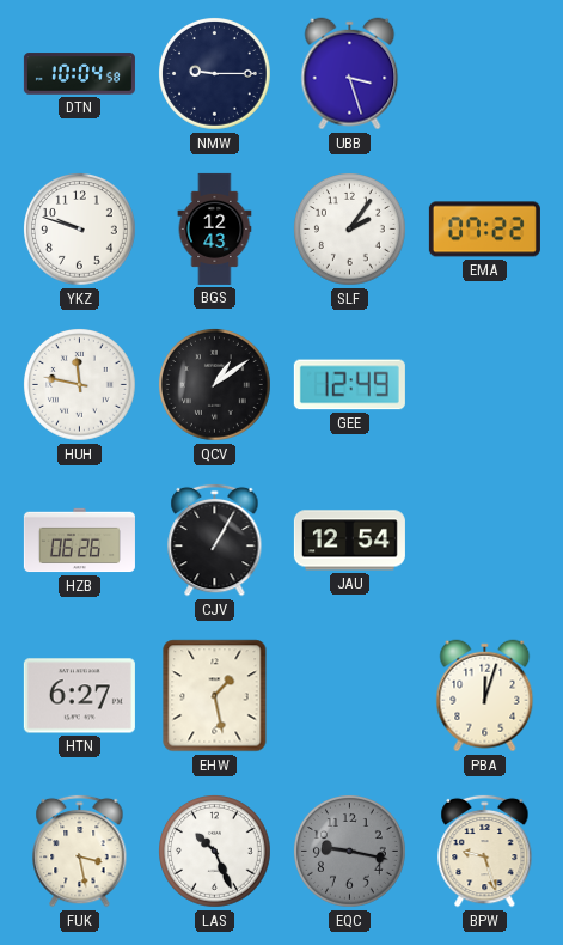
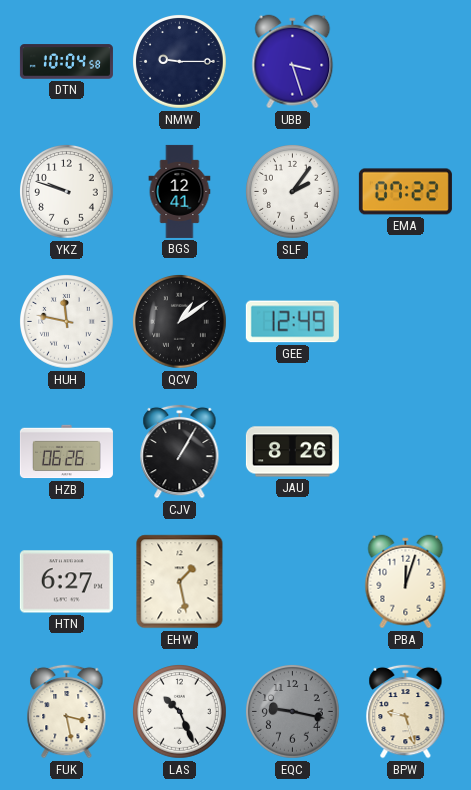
BGS: 12:43 -> 12:41 (180, 191)
JAU: 12:54 -> 8:26 (292, 452)
